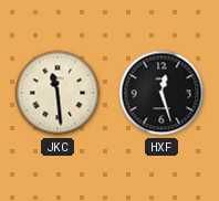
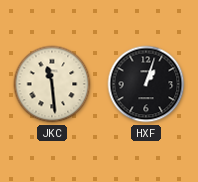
HXF: 12:27 -> 1:03 (146, 84)
